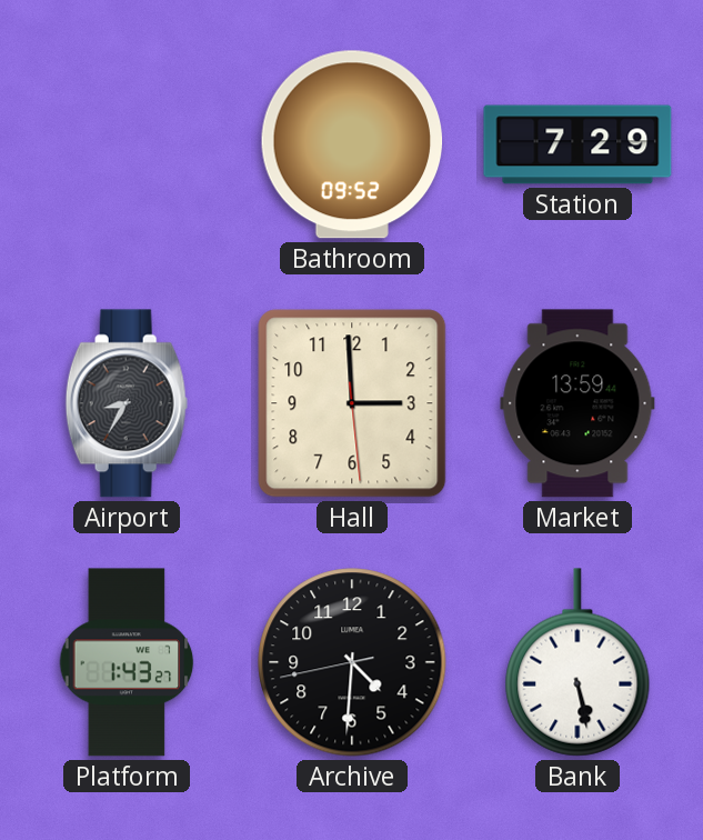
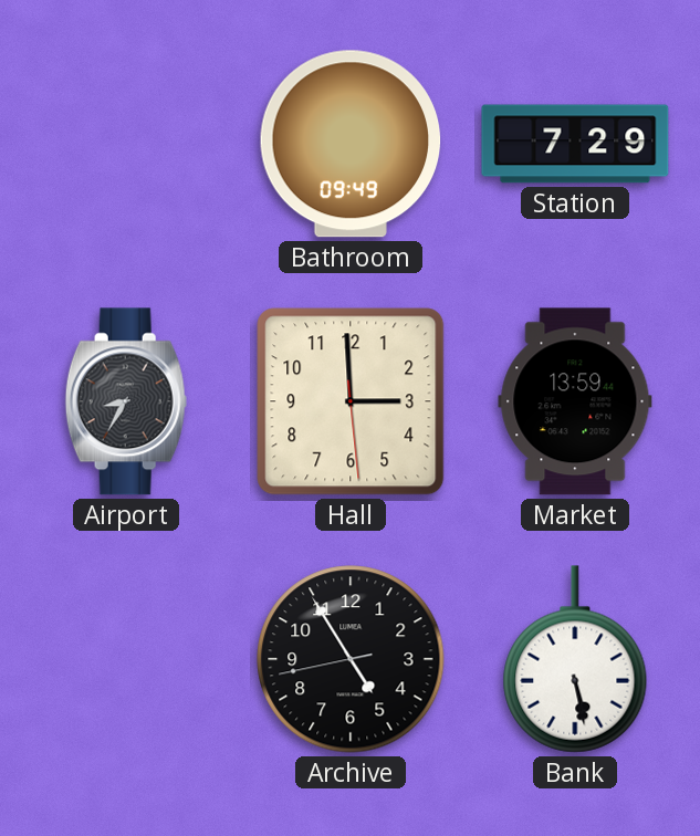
Bathroom: 09:52 -> 09:49 (351, 144)
Platform: 1:43 -> none (127, 662)
Archive: 4:30 -> 4:54 (351, 659)
